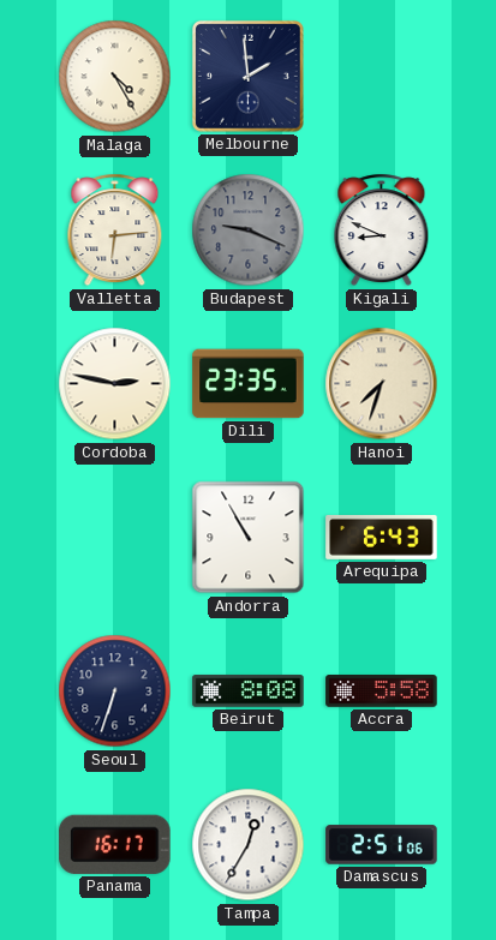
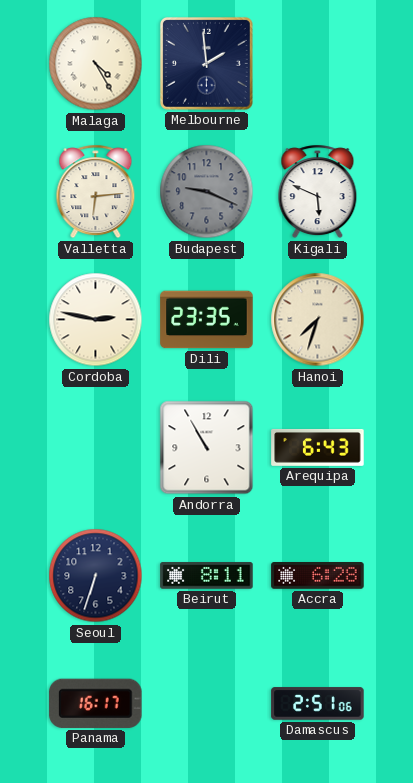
Kigali: 8:49 -> 5:49 (318, 192)
Beirut: 8:08 -> 8:11 (207, 576)
Accra: 5:58 -> 6:28 (318, 576)
Tampa: 12:35 -> none (249, 845)
